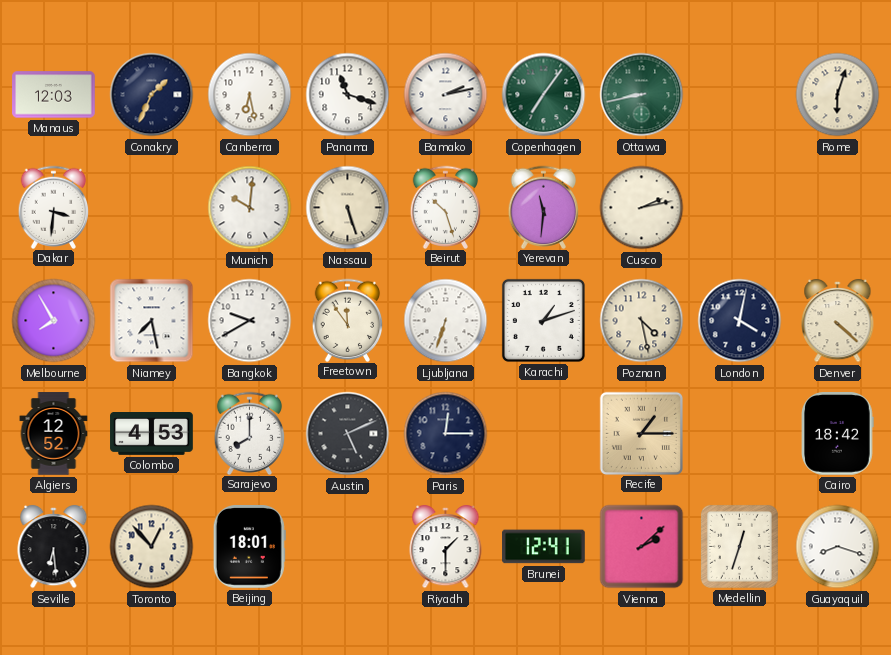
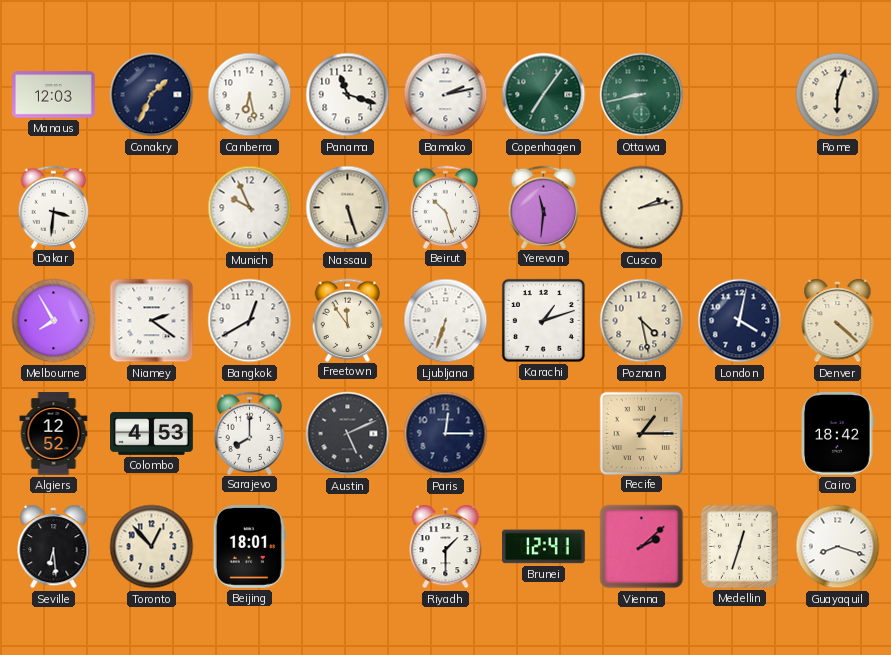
Munich: 10:01 -> 9:56 (250, 208)
Niamey: 7:28 -> 2:21 (152, 321)
Bangkok: 9:40 -> 12:40 (250, 321)
